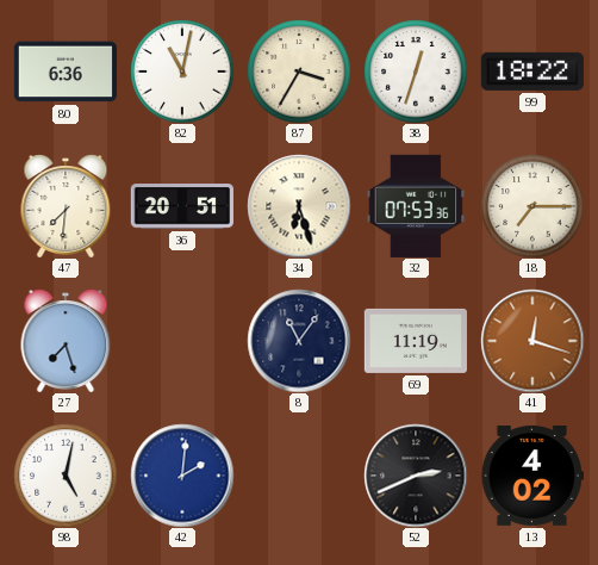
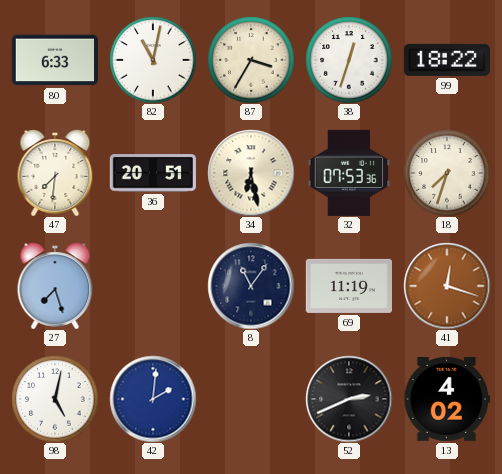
80: 6:36 -> 6:33 (55, 60)
34: 6:27 -> 6:28 (251, 173)
18: 7:15 -> 7:33 (447, 173)
